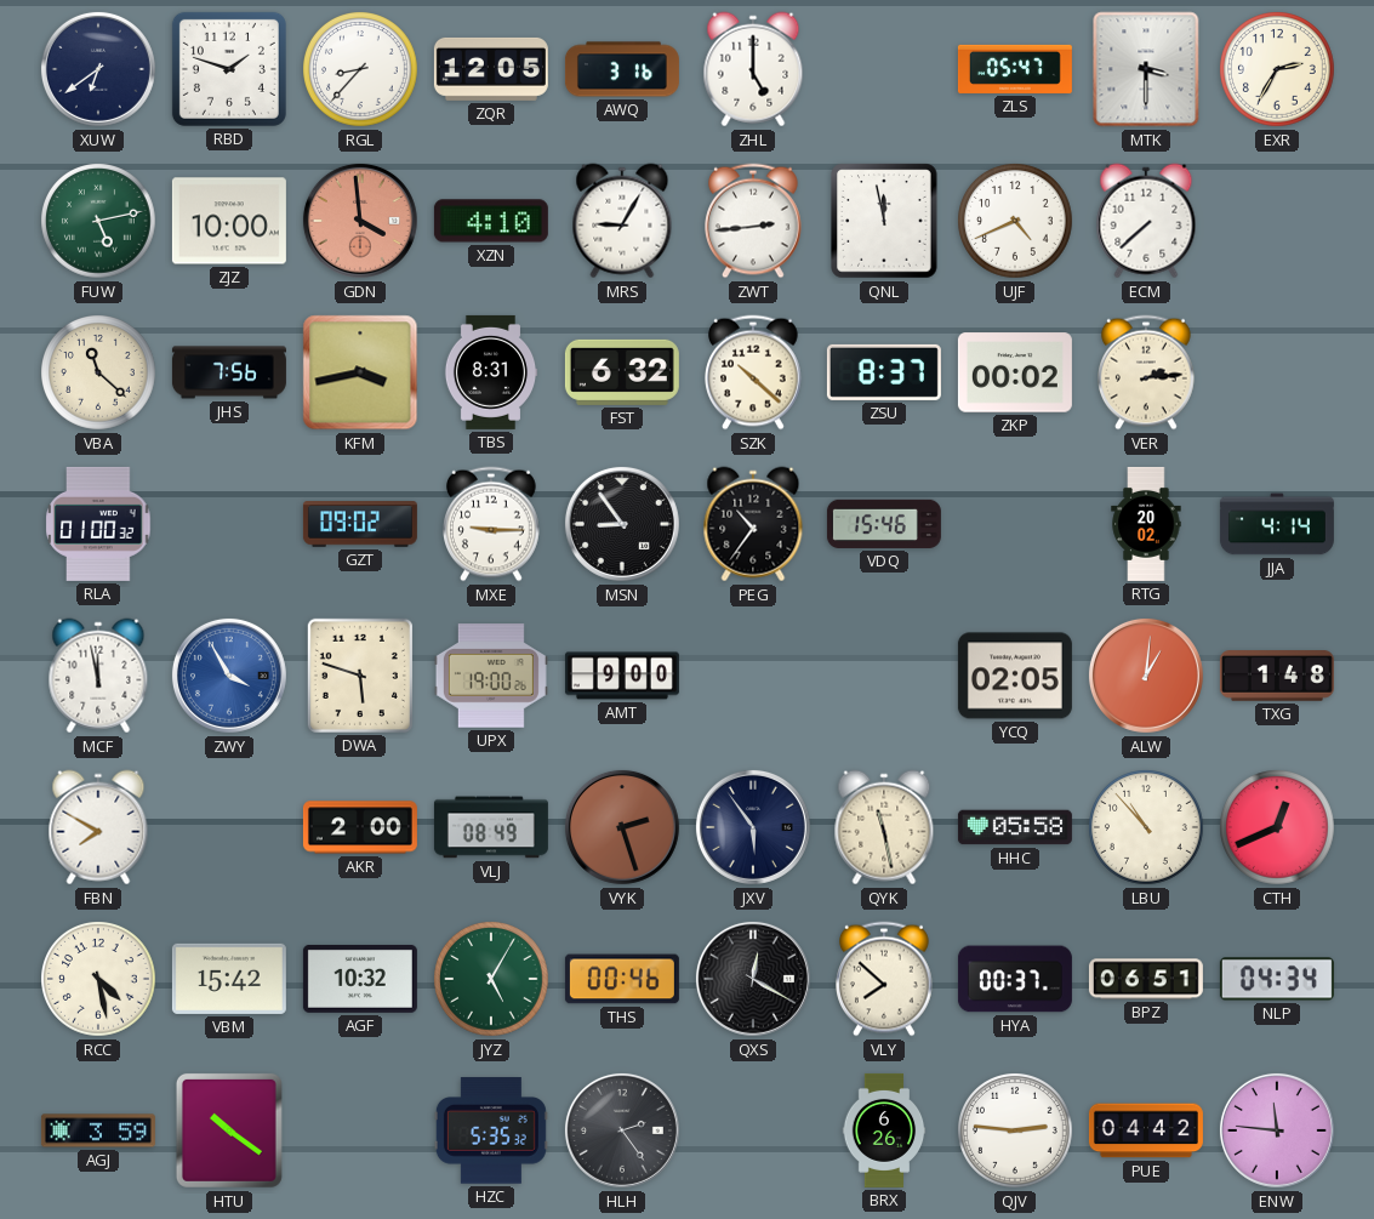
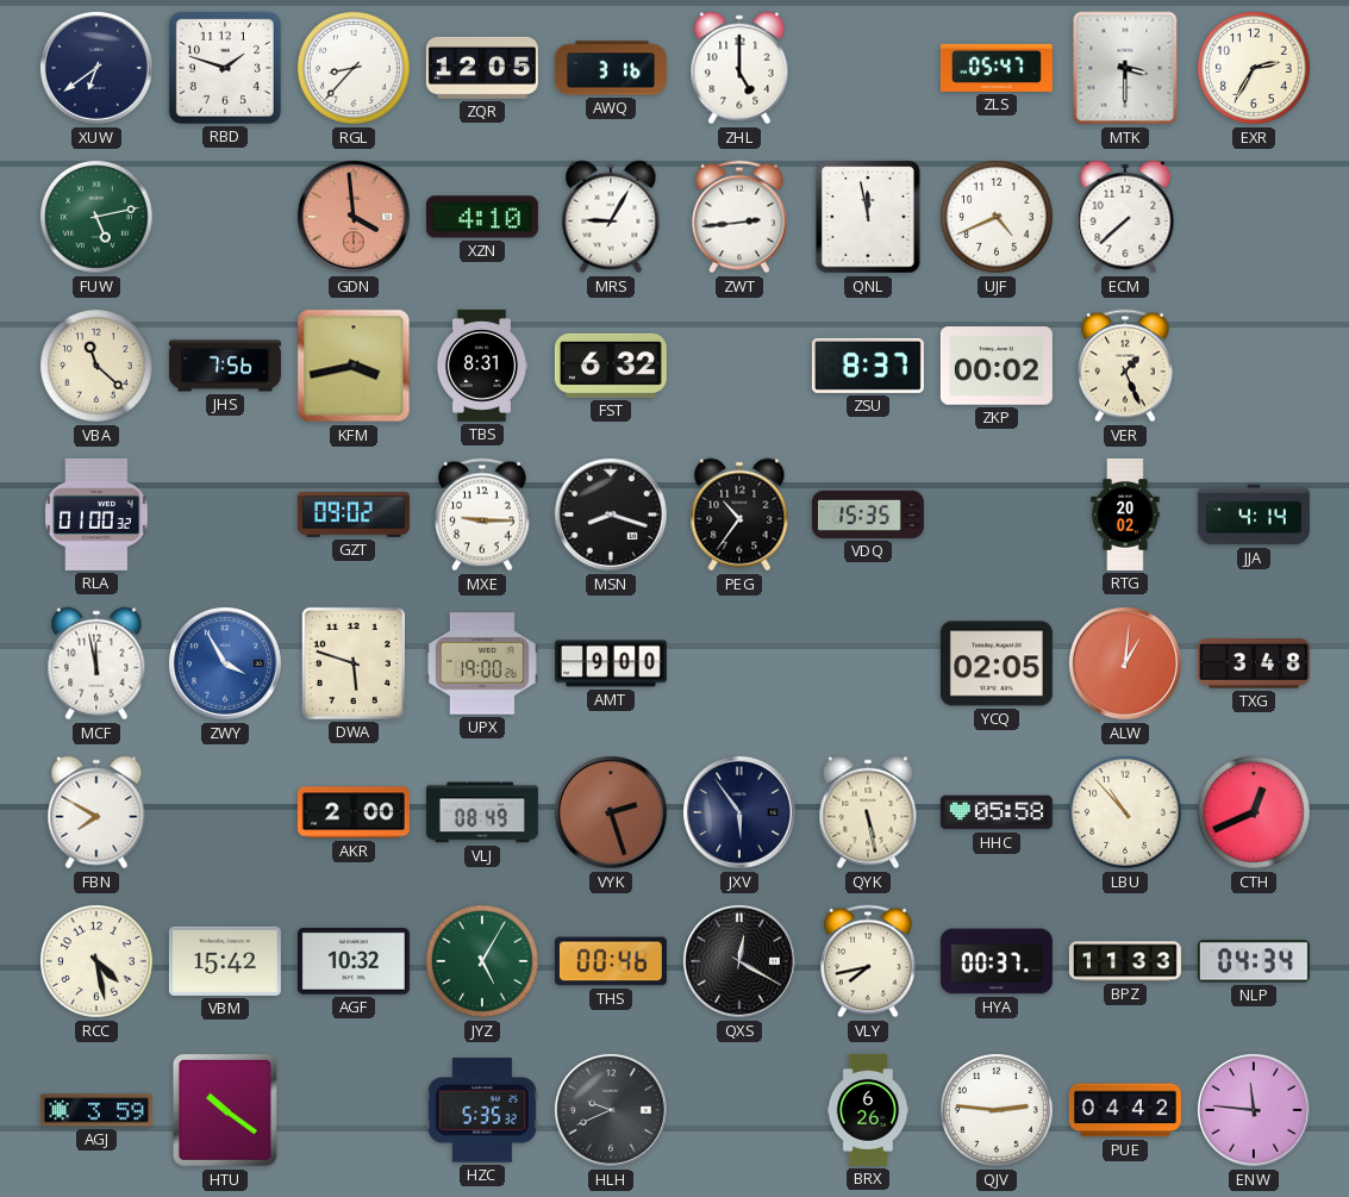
ZJZ: 10:00 -> none (229, 221)
SZK: 10:22 -> none (754, 372)
VER: 2:14 -> 1:26 (1126, 366)
MSN: 8:54 -> 8:18 (611, 515)
VDQ: 15:46 -> 15:35 (868, 515)
TXG: 1:48 -> 3:48 (1254, 663)
QYK: 11:28 -> 5:28 (868, 812)
VLY: 7:52 -> 7:43 (869, 961)
BPZ: 06:51 -> 11:33 (1125, 961)
HLH: 2:24 -> 9:41 (611, 1110)
